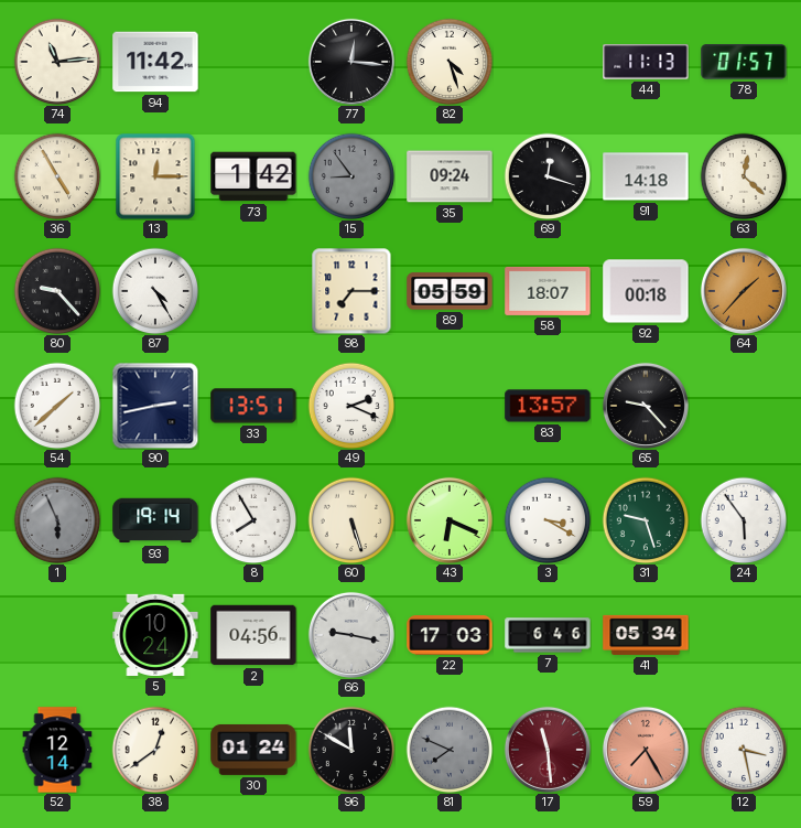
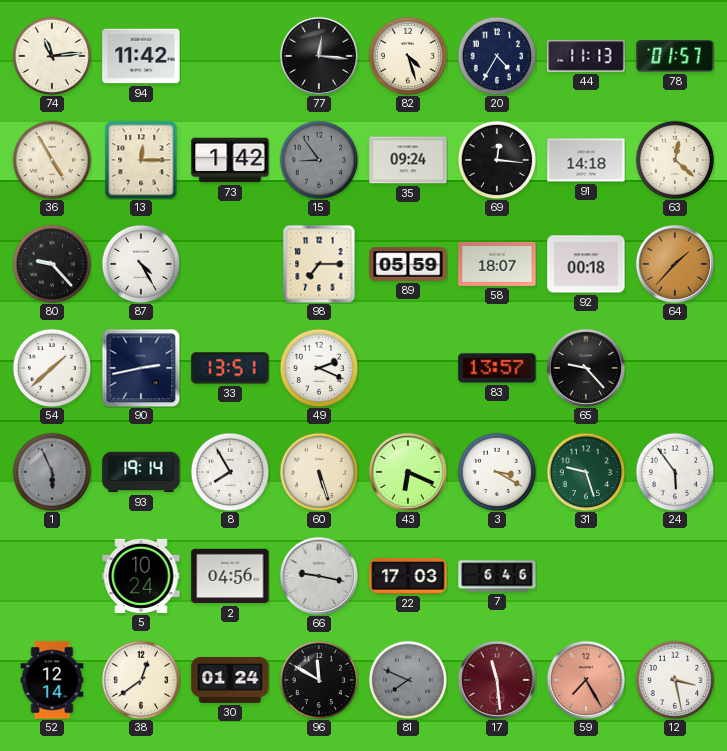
20: none -> 4:35 (497, 56)
69: 12:18 -> 12:16 (497, 160)
41: 05:34 -> none (646, 635)
